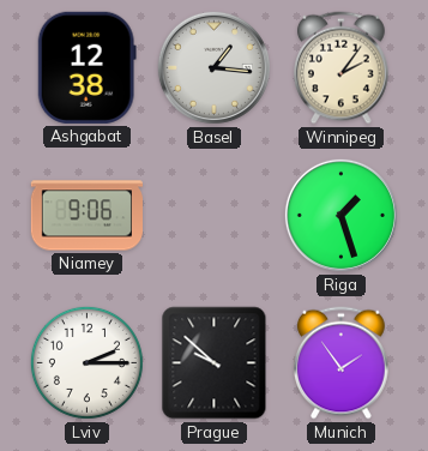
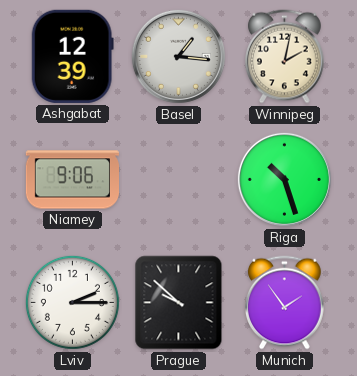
Ashgabat: 12:38 -> 12:39 (72, 56)
Winnipeg: 2:06 -> 2:02 (285, 57)
Riga: 1:27 -> 10:27 (284, 179)
